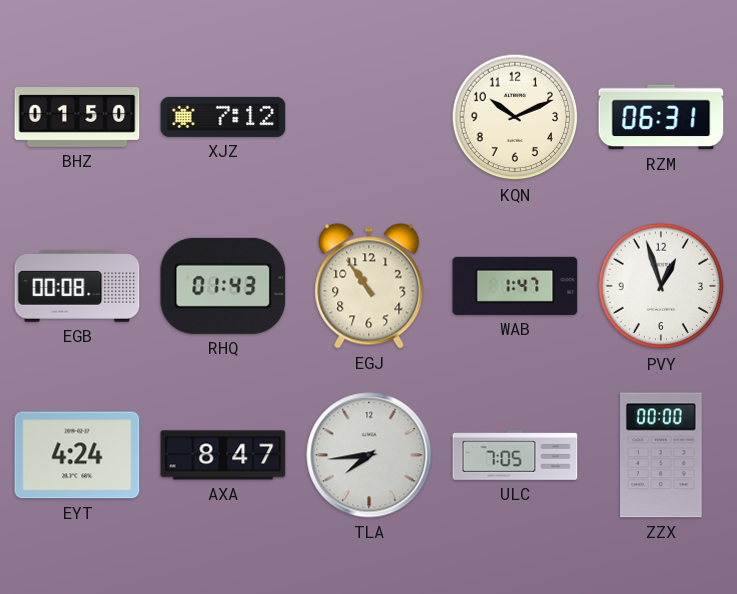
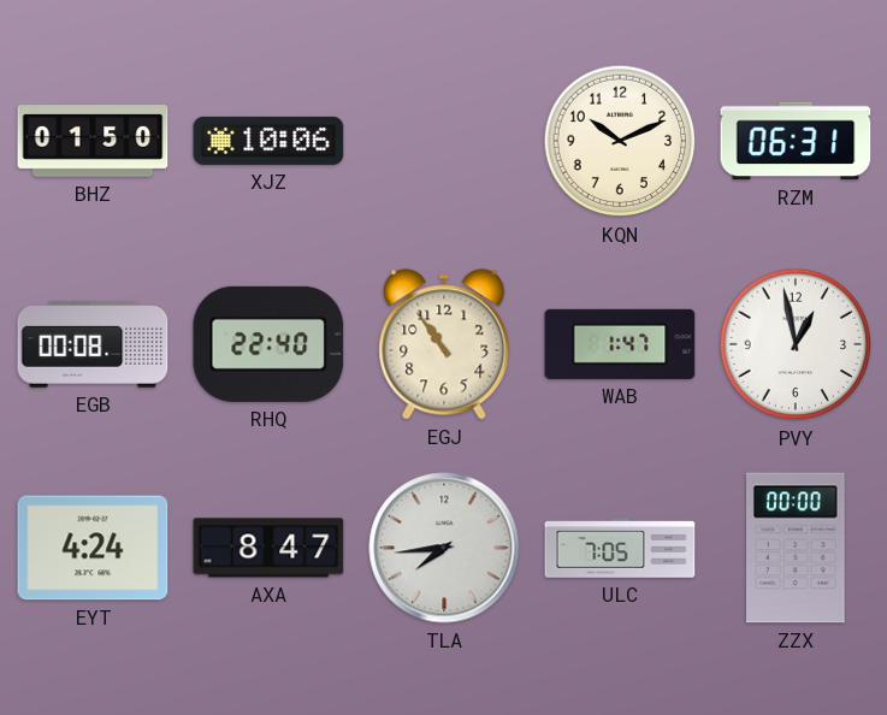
XJZ: 7:12 -> 10:06 (268, 141)
RHQ: 01:43 -> 22:40 (268, 344)
PVY: 12:57 -> 12:58 (796, 344)
